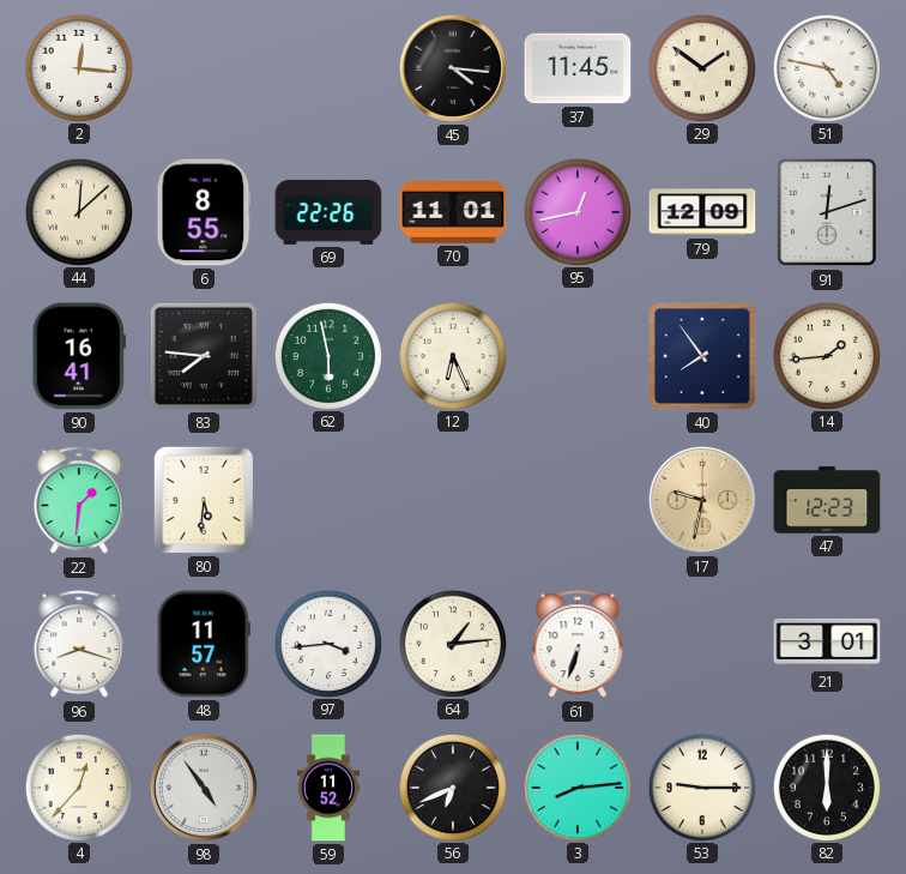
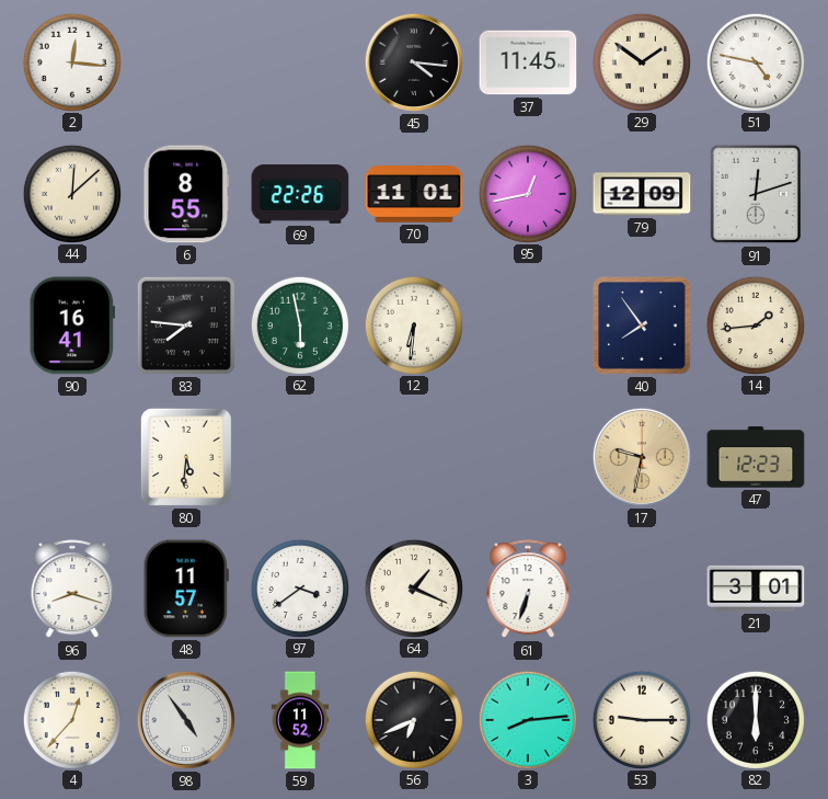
12: 6:26 -> 6:31 (414, 324)
22: 1:31 -> none (79, 501)
97: 3:44 -> 3:39 (300, 587)
64: 1:14 -> 1:19 (414, 587)
